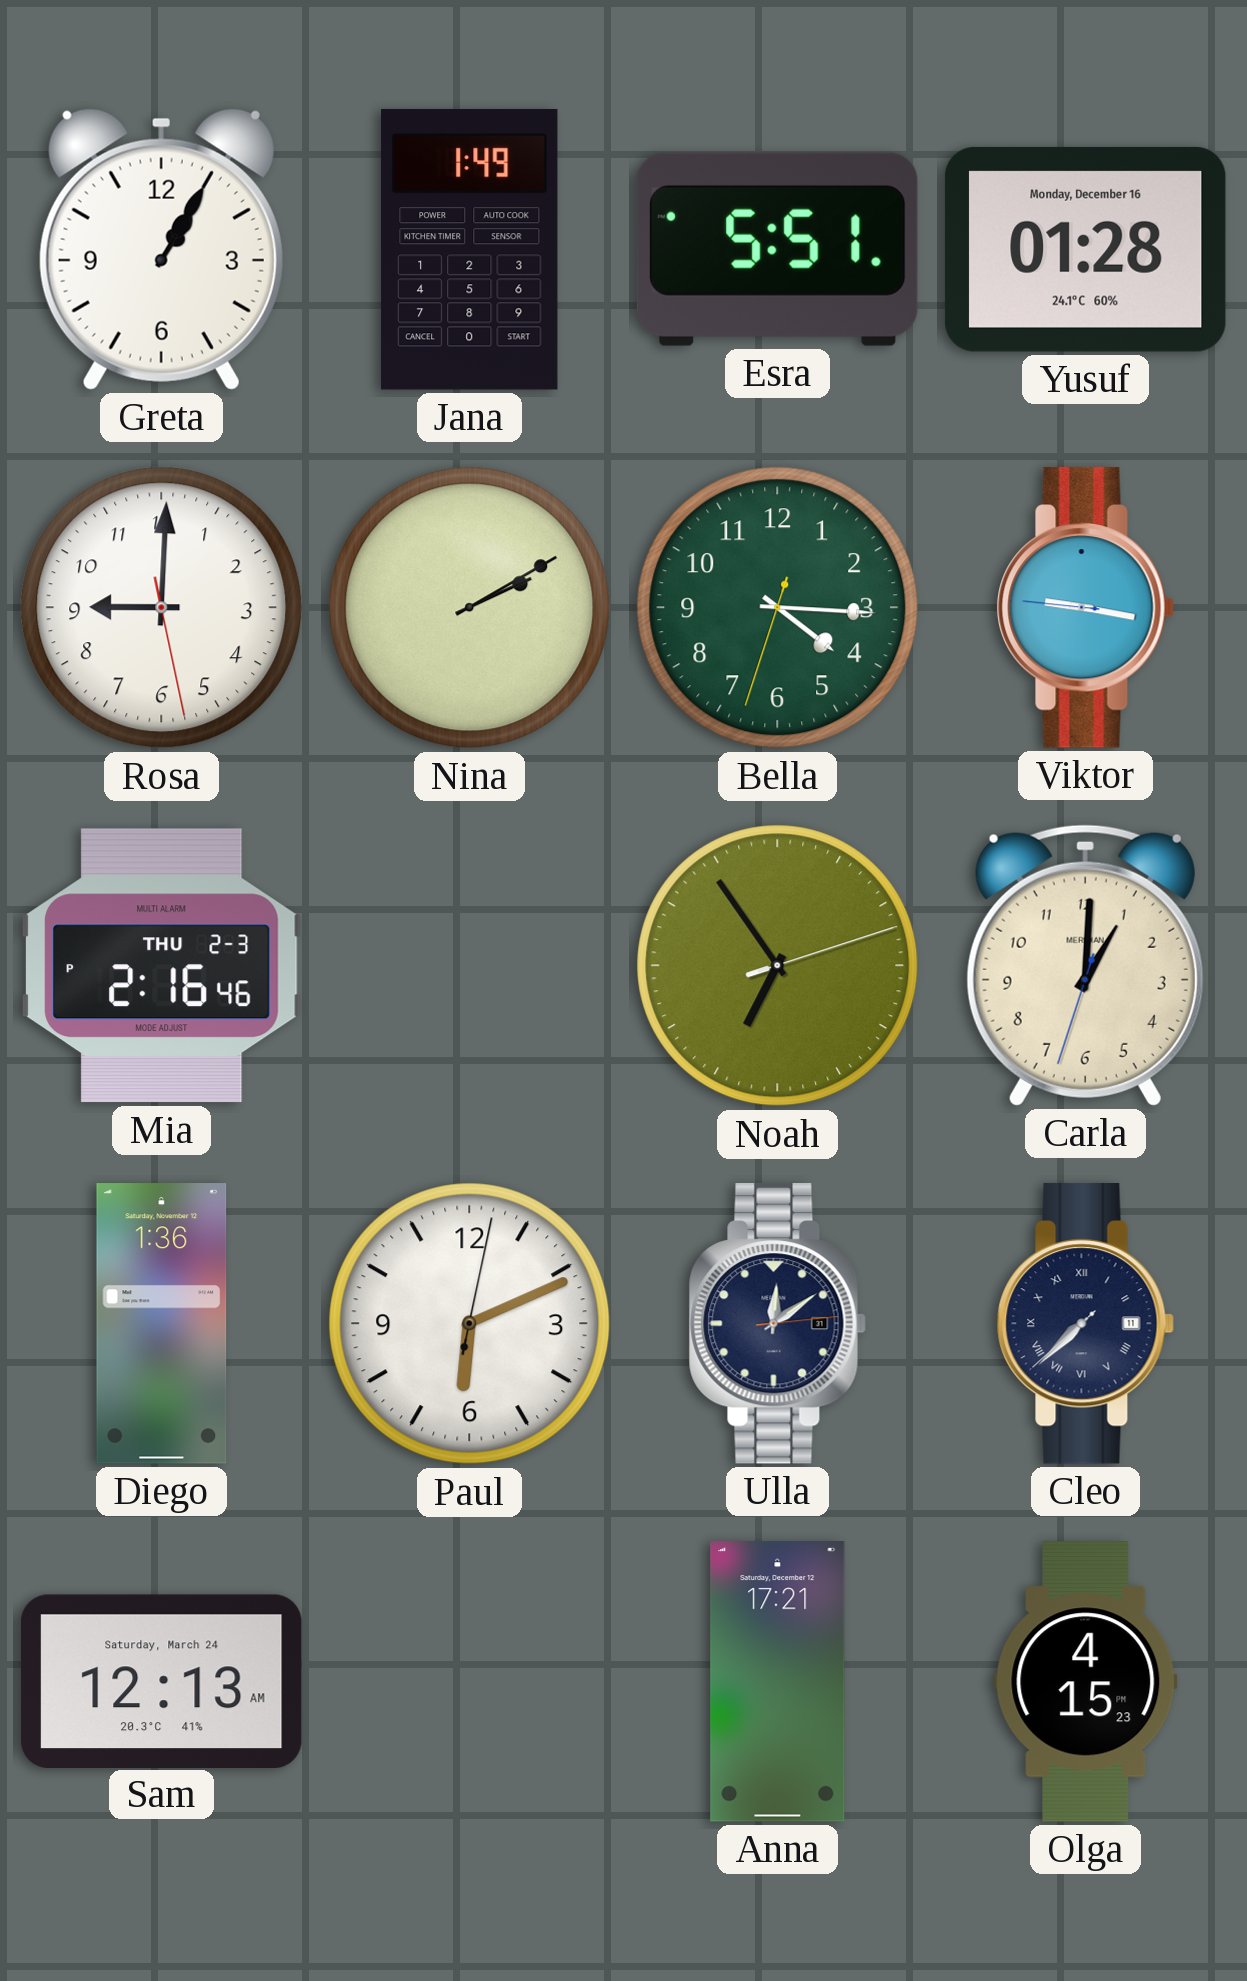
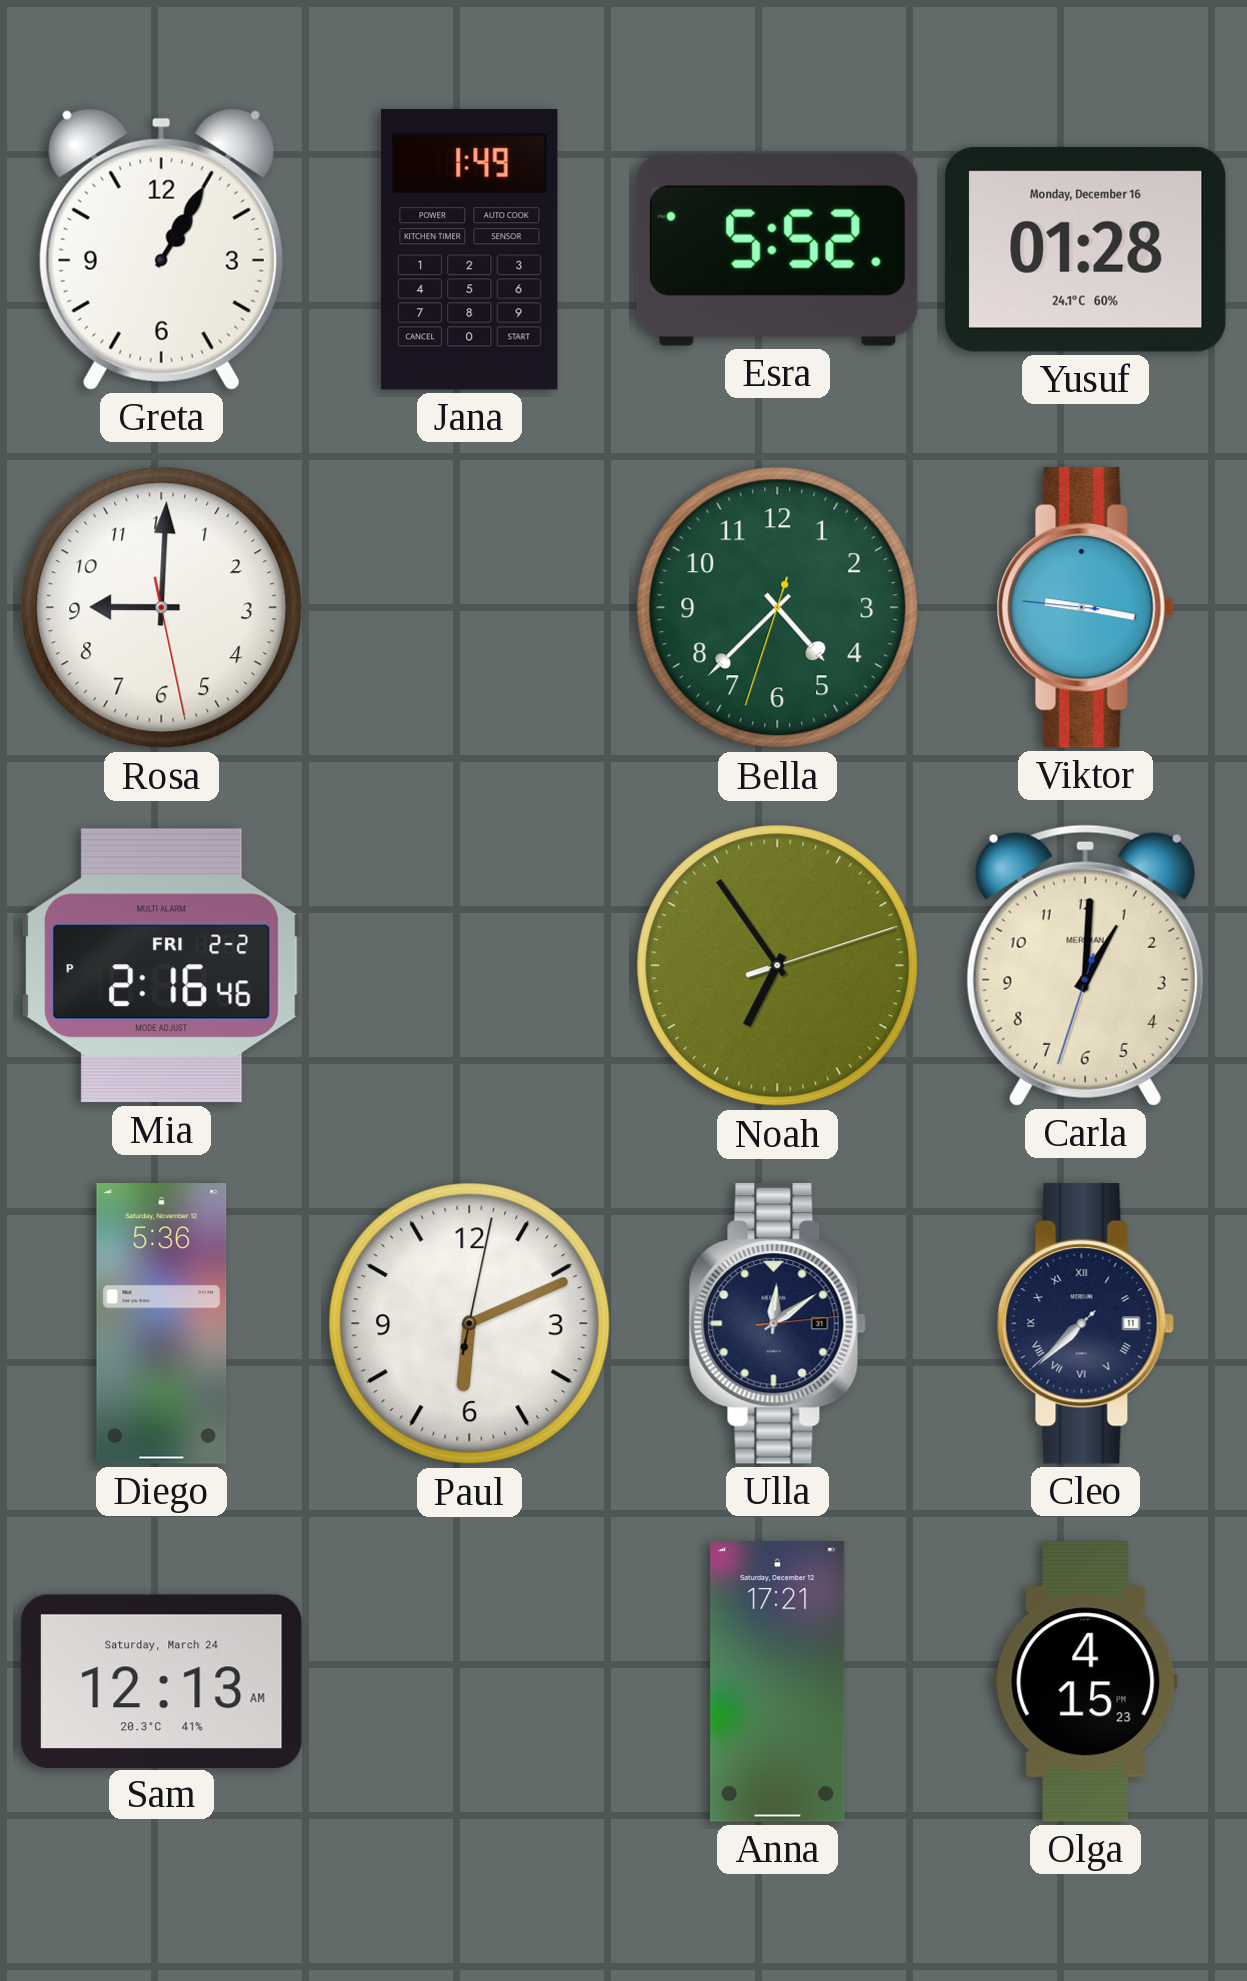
Esra: 5:51 -> 5:52 (777, 249)
Nina: 2:10 -> none (470, 608)
Bella: 4:15 -> 4:37 (778, 608)
Mia date: THU 2-3 -> FRI 2-2 (161, 966)
Diego: 1:36 -> 5:36 (162, 1324)
